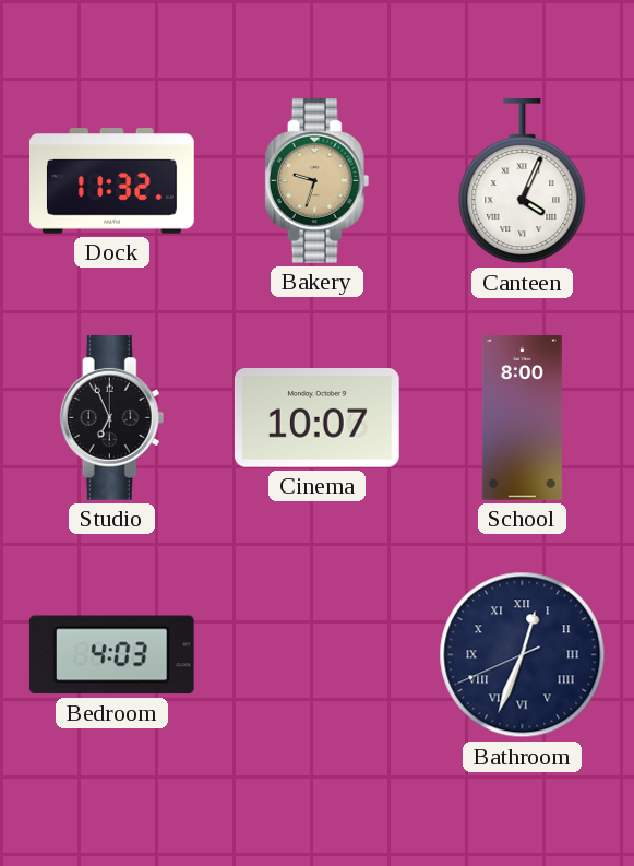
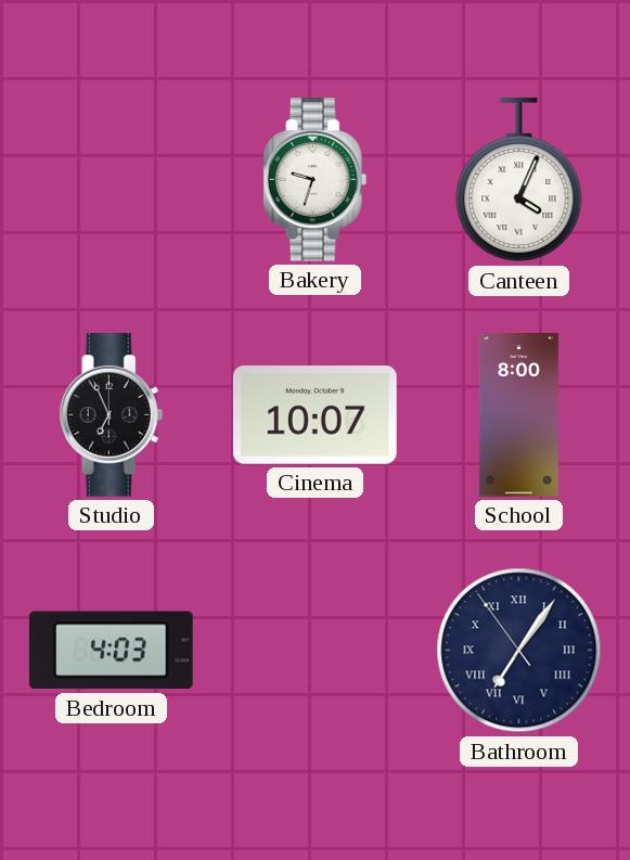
Dock: 11:32 -> none (112, 181)
Bakery dial: champagne -> white (316, 180)
Bathroom: 12:33 -> 7:05 (519, 651)
